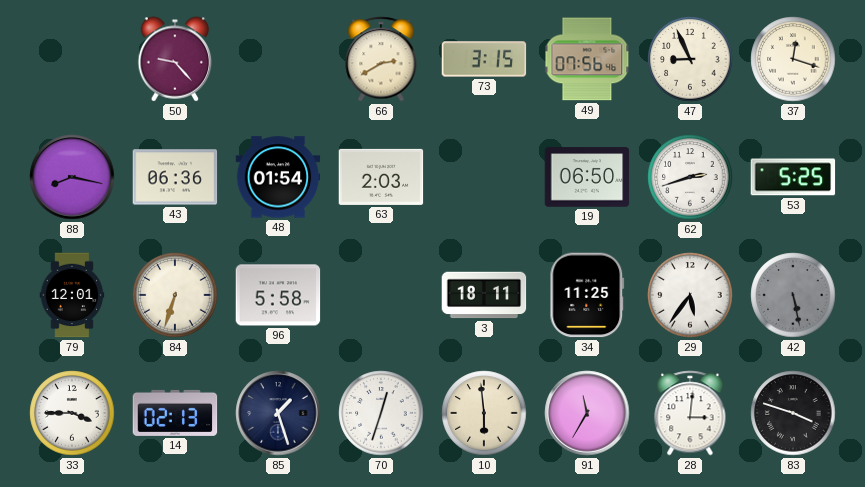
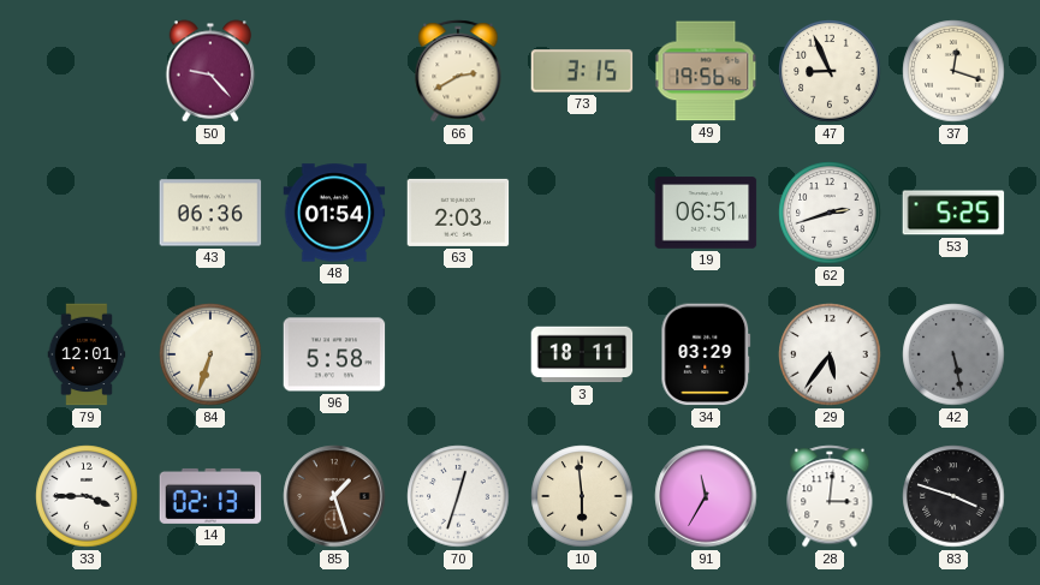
49: 07:56 -> 19:56 (706, 71)
88: 8:17 -> none (72, 177)
19: 06:50 -> 06:51 (706, 213)
34: 11:25 -> 03:29 (706, 354)
85 dial: navy -> brown (334, 496)
